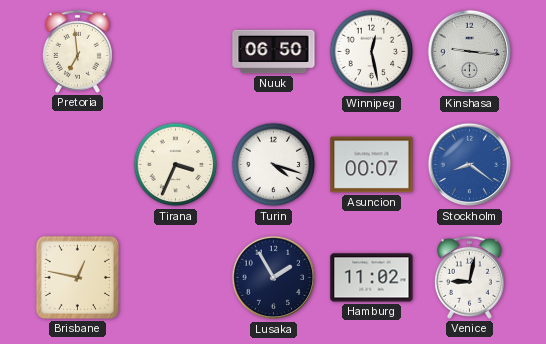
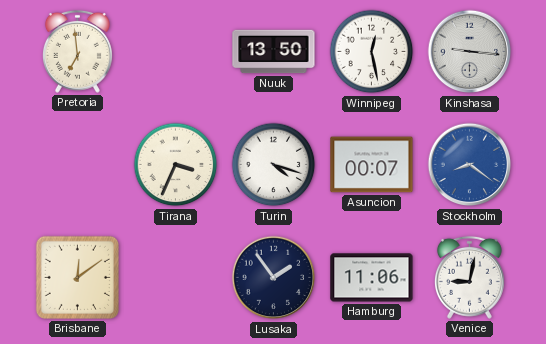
Nuuk: 06:50 -> 13:50 (274, 52)
Brisbane: 12:47 -> 12:09 (77, 277)
Lusaka: 1:55 -> 1:54 (274, 278)
Hamburg: 11:02 -> 11:06 (372, 278)
